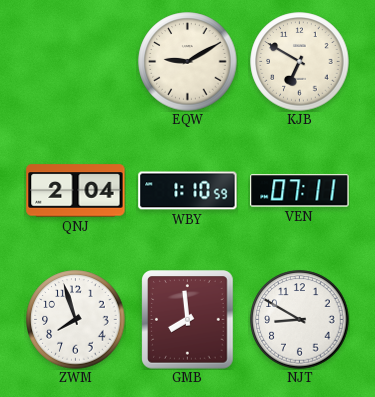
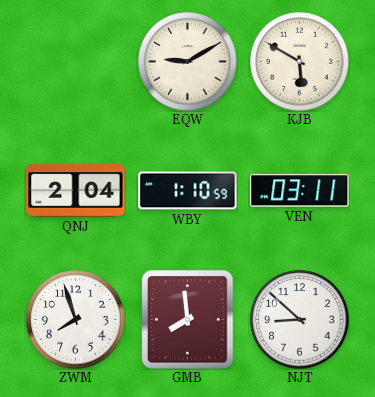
KJB: 6:50 -> 5:50 (300, 62)
VEN: 07:11 -> 03:11 (300, 191)
NJT: 8:50 -> 8:52 (300, 320)
